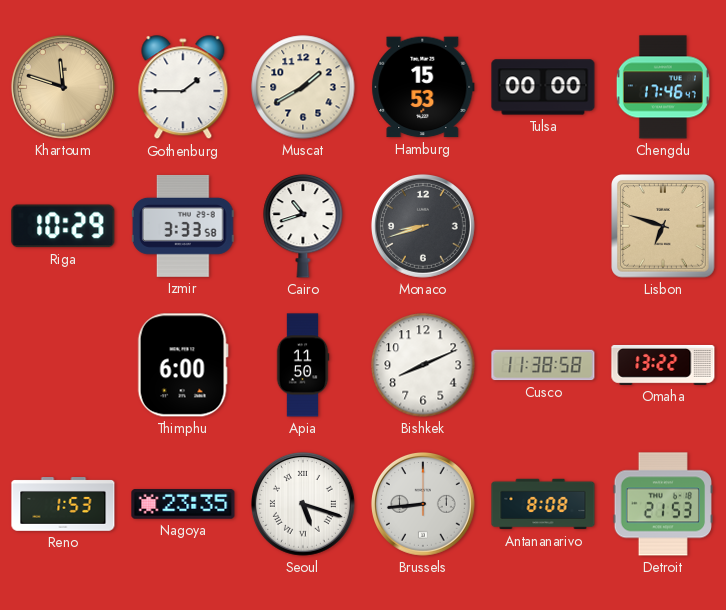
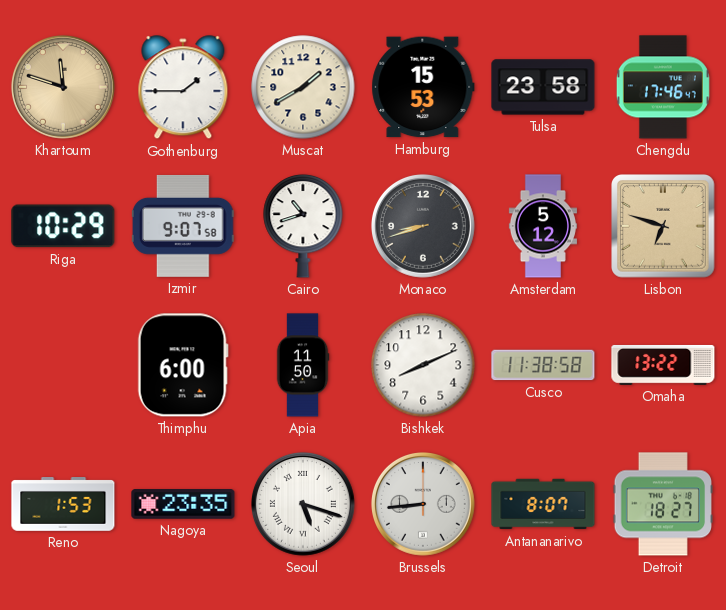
Tulsa: 00:00 -> 23:58 (543, 87)
Izmir: 3:33 -> 9:07 (183, 226)
Amsterdam: none -> 5:12 (542, 226)
Antananarivo: 8:08 -> 8:07 (543, 504)
Detroit: 21:53 -> 18:27 (662, 504)
